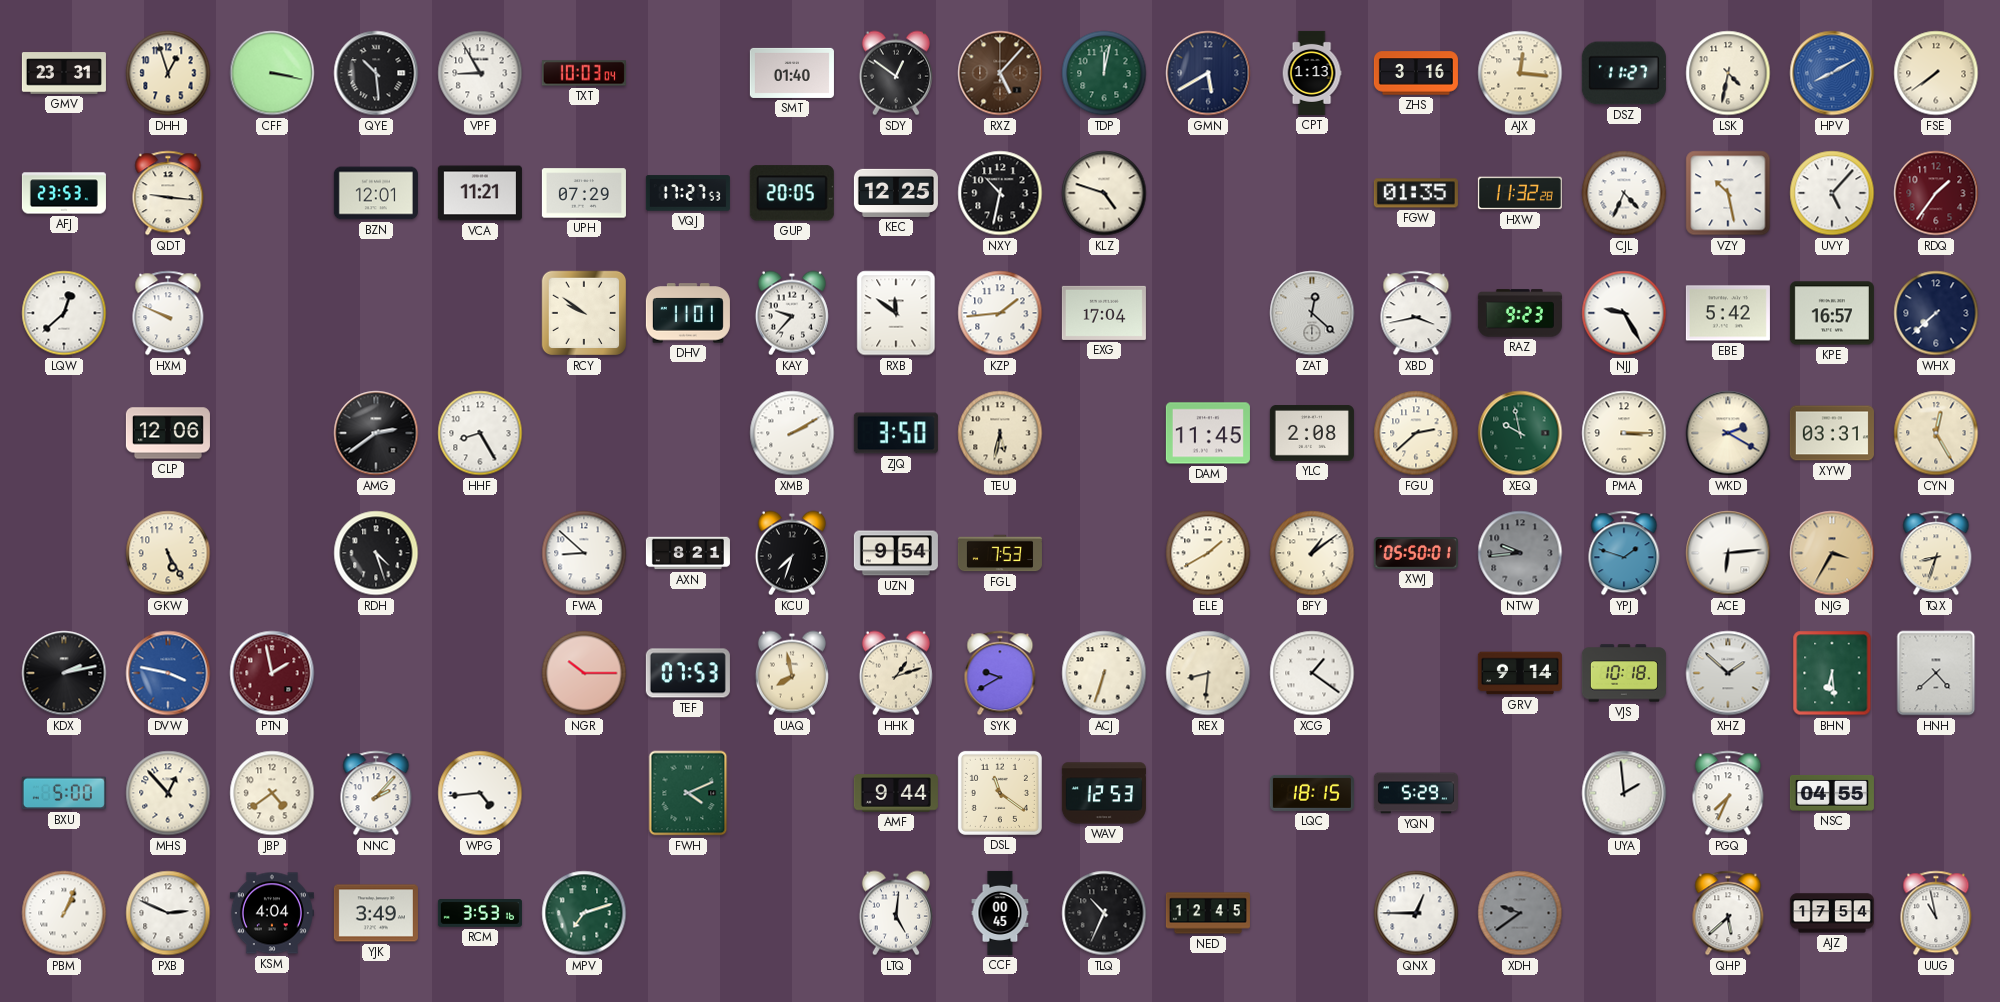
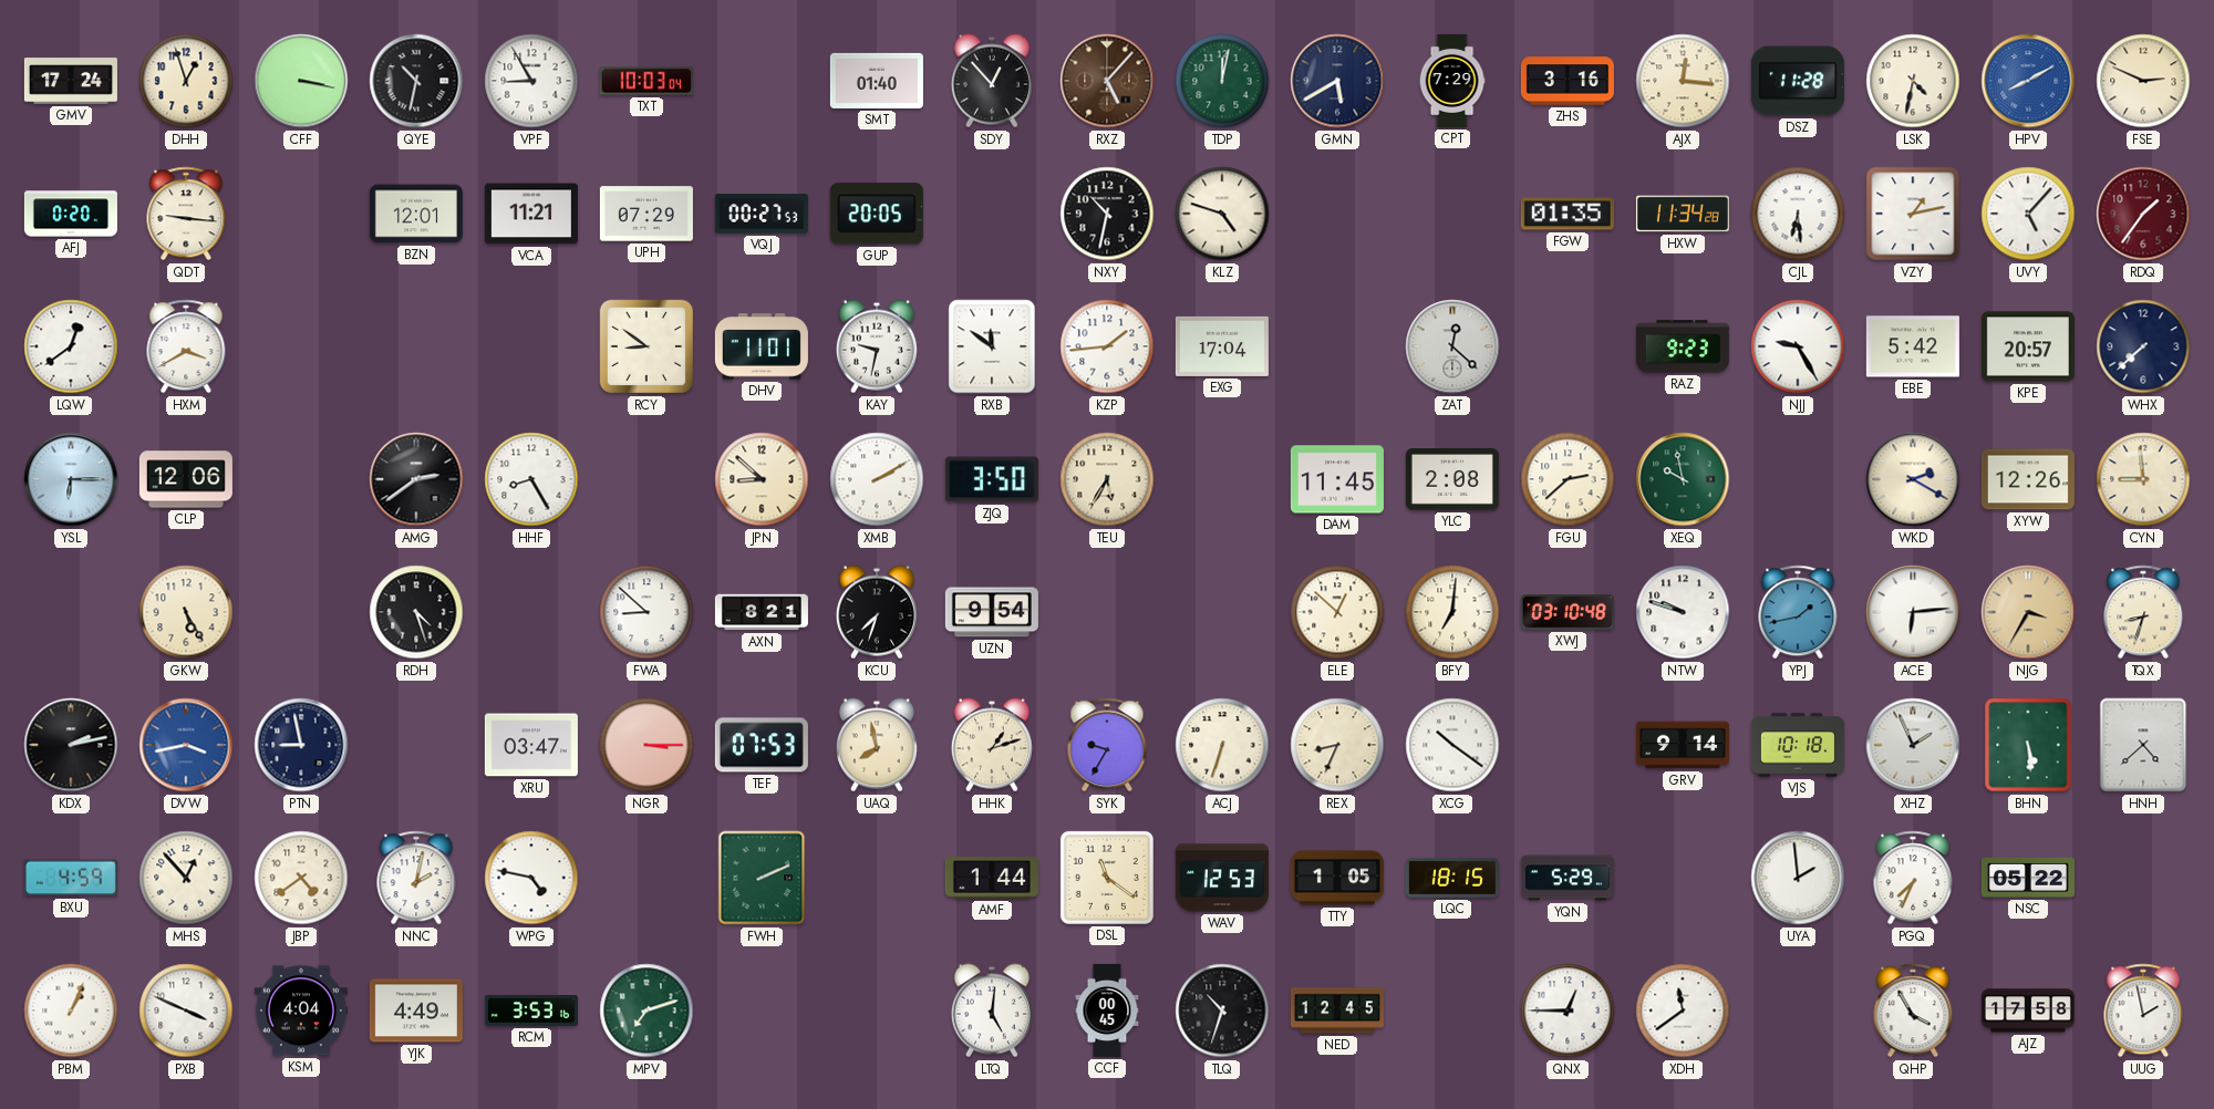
GMV: 23:31 -> 17:24 (71, 81)
QYE: 10:29 -> 10:32 (416, 81)
SDY: 12:51 -> 12:53 (992, 81)
CPT: 1:13 -> 7:29 (1452, 81)
DSZ: 11:27 -> 11:28 (1798, 81)
FSE: 7:39 -> 2:49 (2143, 81)
AFJ: 23:53 -> 0:20 (71, 214)
VQJ: 17:27 -> 00:27 (762, 214)
KEC: 12:25 -> none (896, 193)
HXW: 11:32 -> 11:34 (1683, 214)
CJL: 4:34 -> 6:29 (1798, 214)
VZY: 10:28 -> 1:13 (1913, 214)
LQW: 12:38 -> 12:39 (71, 346)
HXM: 9:49 -> 3:40 (186, 346)
RCY: 9:51 -> 8:51 (646, 346)
KAY: 9:37 -> 9:32 (877, 346)
XBD: 3:43 -> none (1416, 313)
KPE: 16:57 -> 20:57 (2028, 346)
YSL: none -> 6:15 (71, 479)
JPN: none -> 8:52 (762, 479)
TEU: 5:32 -> 5:35 (1107, 479)
PMA: 3:15 -> none (1624, 433)
XYW: 03:31 -> 12:26 (2028, 479)
CYN: 12:25 -> 8:59 (2143, 479)
FGL: 7:53 -> none (1000, 553)
ELE: 1:40 -> 12:52 (1337, 612)
BFY: 1:09 -> 7:01 (1452, 612)
XWJ: 05:50 -> 03:10 (1568, 612)
NTW: 9:44 -> 9:48 (1683, 612)
NTW dial: grey -> white (1683, 612)
YPJ: 1:48 -> 1:43 (1798, 612)
DVW: 3:47 -> 3:43 (186, 745)
PTN: 1:58 -> 8:58 (301, 745)
PTN dial: burgundy -> navy (301, 745)
XRU: none -> 03:47 (531, 745)
NGR: 10:15 -> 3:15 (646, 745)
SYK: 9:40 -> 9:35 (1107, 745)
REX: 8:31 -> 8:34 (1337, 745)
XCG: 1:21 -> 10:21 (1452, 745)
XHZ: 1:52 -> 1:56 (1913, 745)
BHN: 6:29 -> 5:29 (2028, 745)
BXU: 5:00 -> 4:59 (71, 878)
NNC: 2:07 -> 2:02 (416, 878)
WPG: 4:44 -> 4:47 (531, 878)
FWH: 4:11 -> 2:11 (762, 878)
AMF: 9:44 -> 1:44 (992, 878)
TTY: none -> 1:05 (1337, 878)
NSC: 04:55 -> 05:22 (2028, 878)
PXB: 2:49 -> 3:49 (186, 1010)
YJK: 3:49 -> 4:49 (416, 1010)
TLQ: 10:34 -> 10:33 (1222, 1010)
XDH: 9:39 -> 11:39 (1683, 1010)
XDH dial: grey -> white (1683, 1010)
QHP: 5:38 -> 3:55 (1913, 1010)
AJZ: 17:54 -> 17:58 (2028, 1010)
UUG: 10:58 -> 1:58 (2143, 1010)
